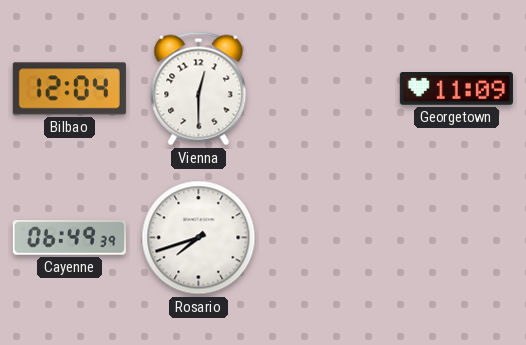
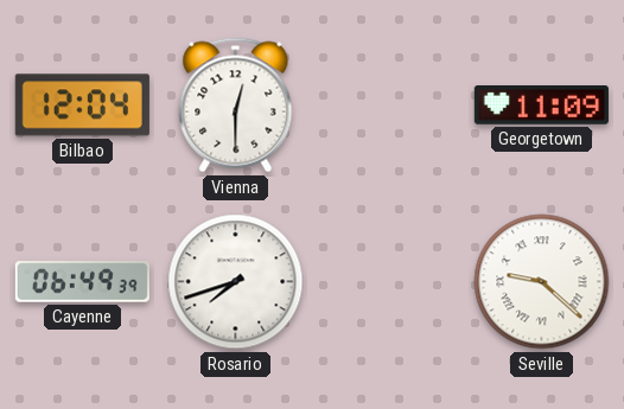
Seville: none -> 9:22 (542, 282)
